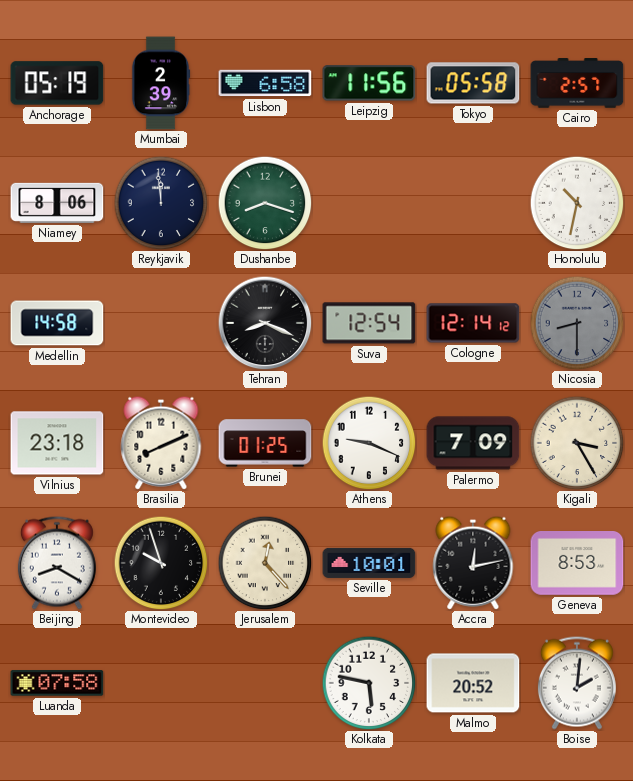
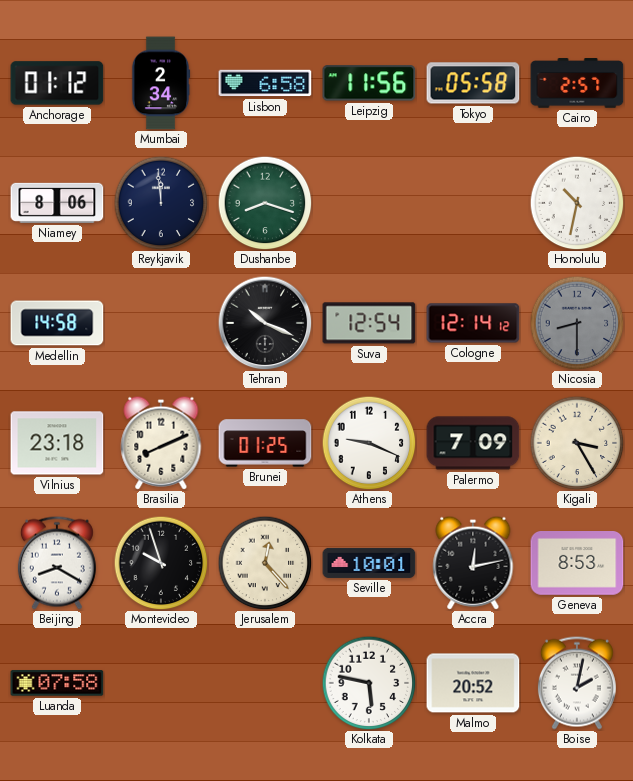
Anchorage: 05:19 -> 01:12 (57, 83)
Mumbai: 2:39 -> 2:34 (161, 83)
Tehran: 8:19 -> 10:19 (265, 323)
Boise: 2:01 -> 2:02 (577, 683)
